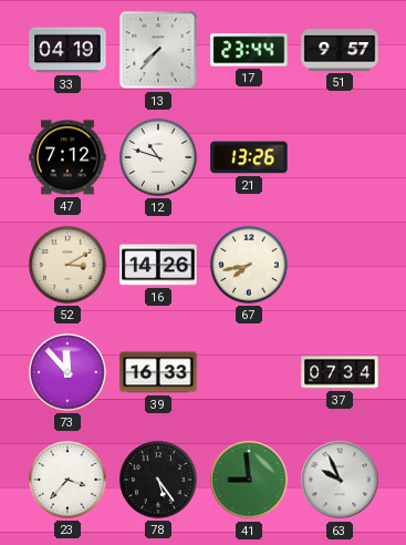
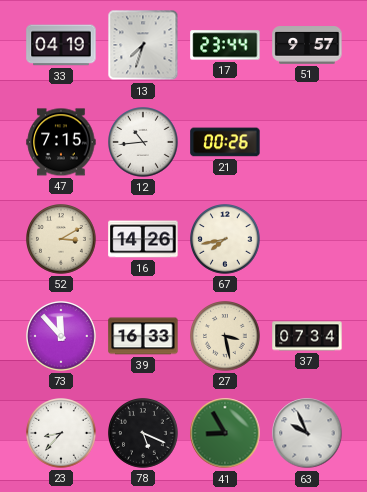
13: 7:37 -> 7:33 (143, 45)
47: 7:12 -> 7:15 (61, 142)
12: 10:48 -> 10:44 (144, 143)
21: 13:26 -> 00:26 (225, 142)
27: none -> 3:28 (226, 337)
23: 3:37 -> 8:37 (62, 434)
78: 5:24 -> 5:19 (144, 434)
41: 8:59 -> 8:55 (225, 433)
